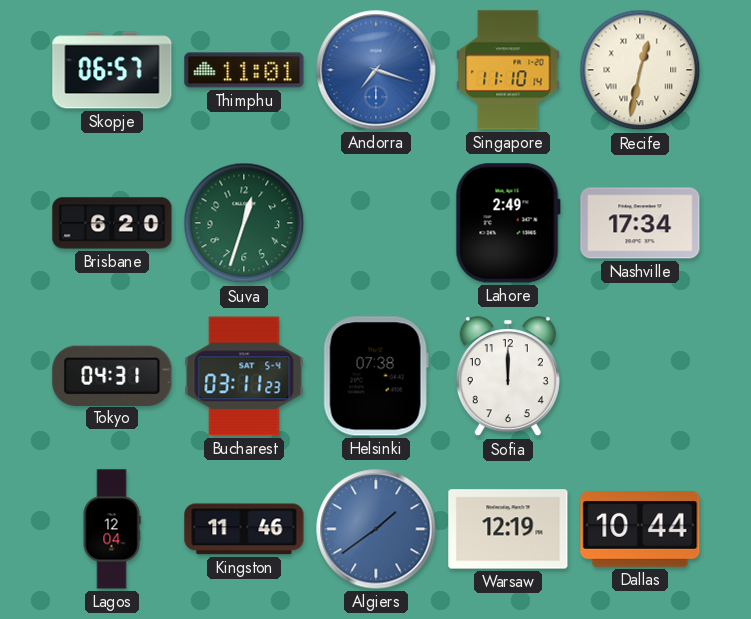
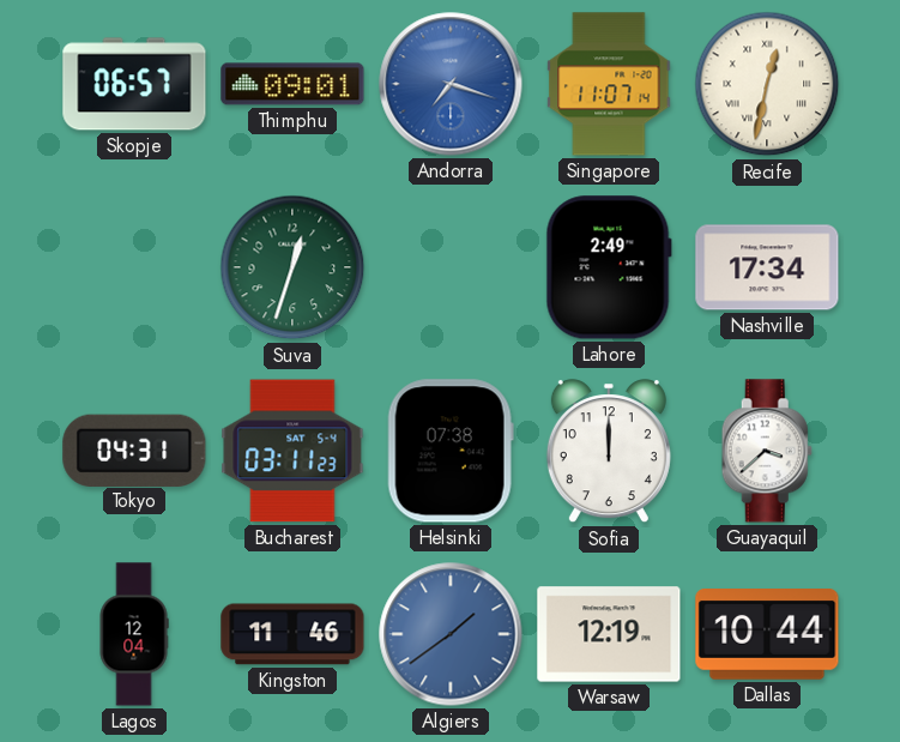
Thimphu: 11:01 -> 09:01 (292, 84)
Singapore: 11:10 -> 11:07 (609, 84)
Brisbane: 6:20 -> none (112, 223)
Guayaquil: none -> 3:38 (767, 451)
